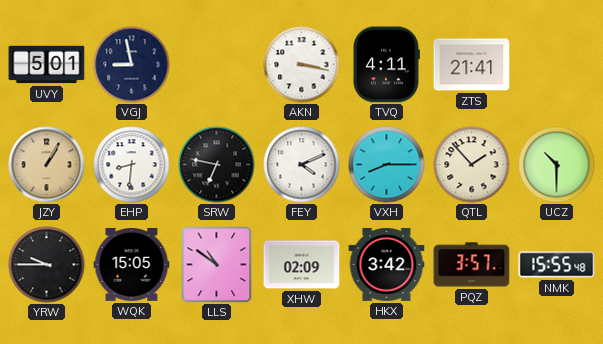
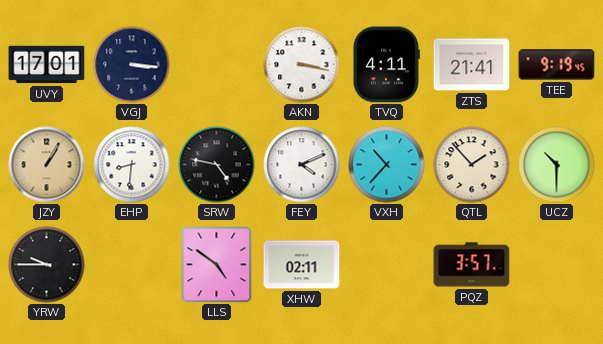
UVY: 5:01 -> 17:01 (47, 65)
VGJ: 8:58 -> 3:16 (132, 65)
TEE: none -> 9:19 (557, 65)
SRW: 6:47 -> 4:47 (217, 165)
VXH: 8:15 -> 10:37 (387, 165)
WQK: 15:05 -> none (132, 265)
LLS: 10:51 -> 4:51 (217, 264)
XHW: 02:09 -> 02:11 (302, 265)
HKX: 3:42 -> none (387, 264)
NMK: 15:55 -> none (557, 265)
